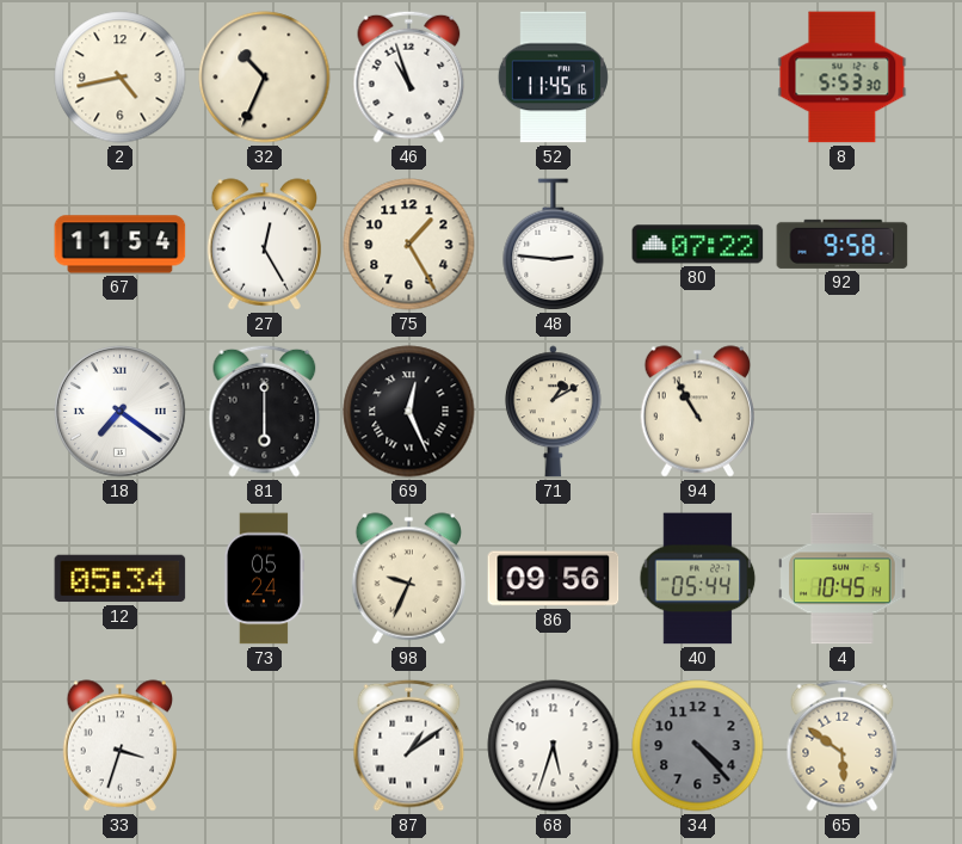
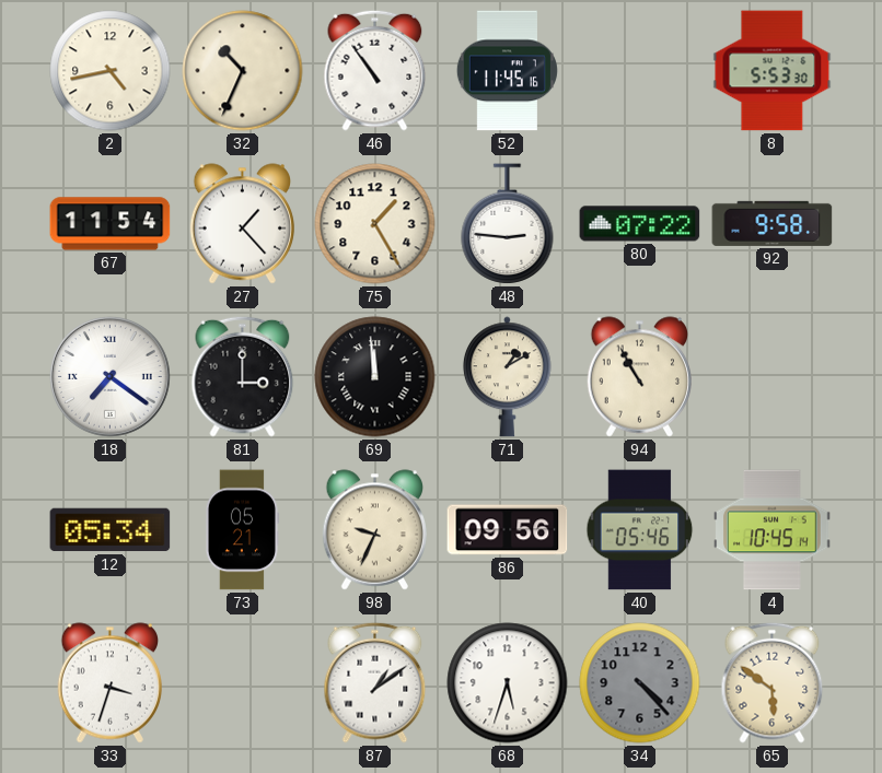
46: 10:57 -> 10:54 (375, 70)
27: 12:25 -> 1:23 (242, 224)
81: 6:00 -> 3:00 (243, 376)
69: 12:26 -> 11:59 (375, 377)
73: 05:24 -> 05:21 (242, 530)
40: 05:44 -> 05:46 (640, 530)
